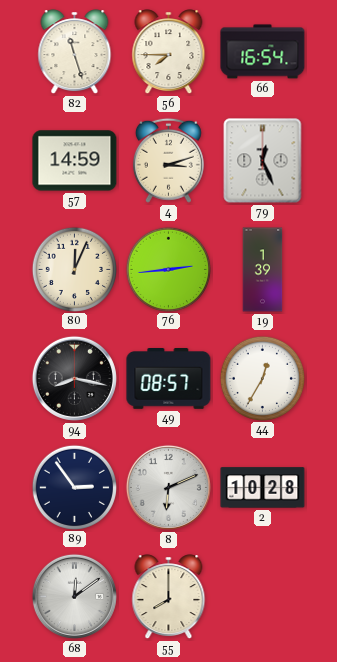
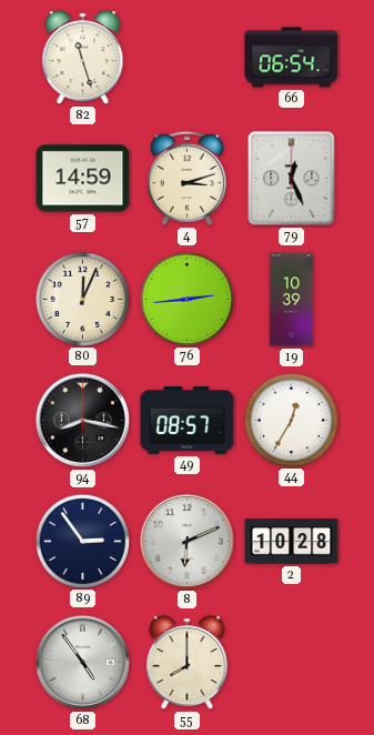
56: 7:45 -> none (169, 52)
66: 16:54 -> 06:54 (292, 58)
19: 1:39 -> 10:39 (292, 300)
68: 12:09 -> 4:54 (82, 662)
